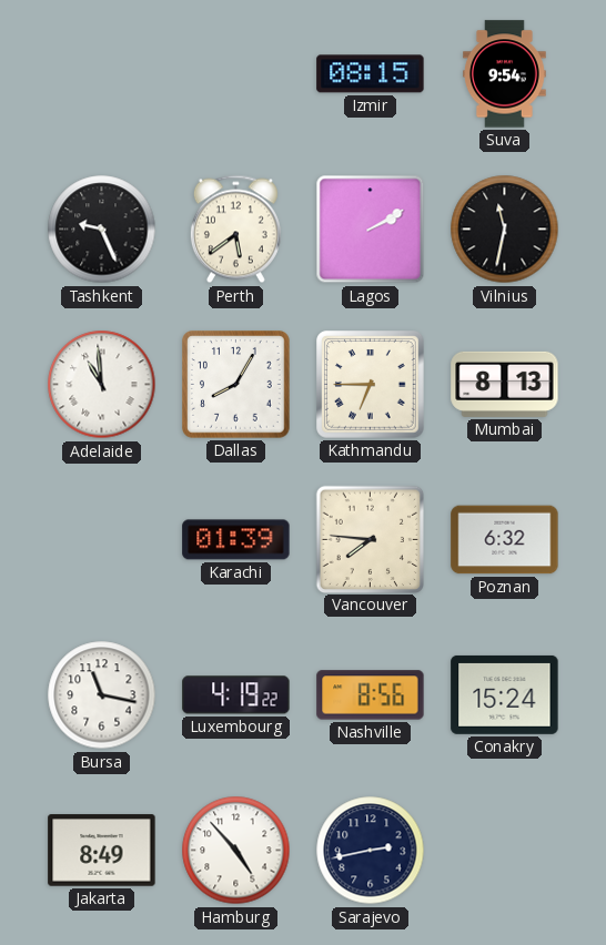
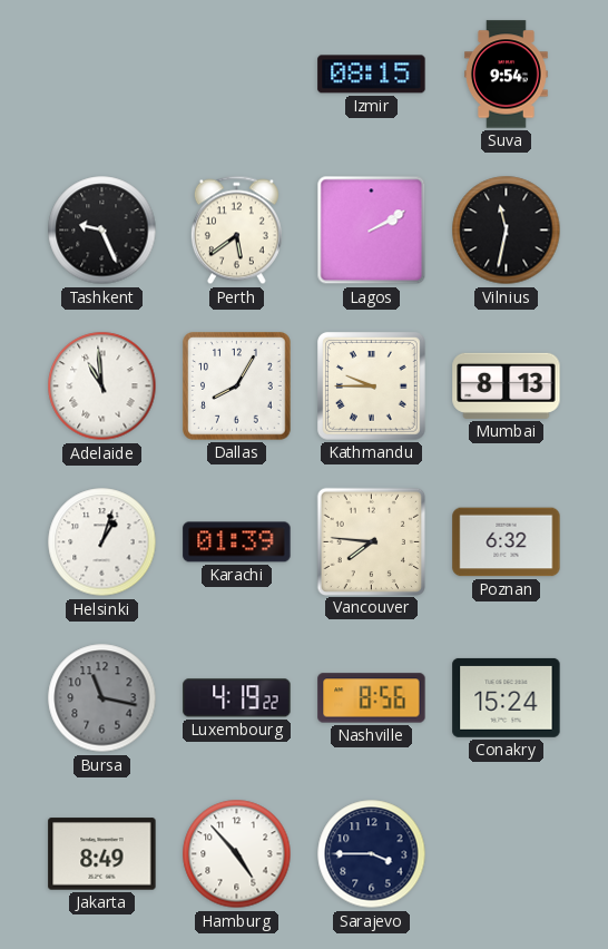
Kathmandu: 6:45 -> 9:45 (372, 387)
Helsinki: none -> 1:03 (102, 542)
Bursa dial: white -> grey (102, 698)
Sarajevo: 2:43 -> 3:45 (372, 854)
